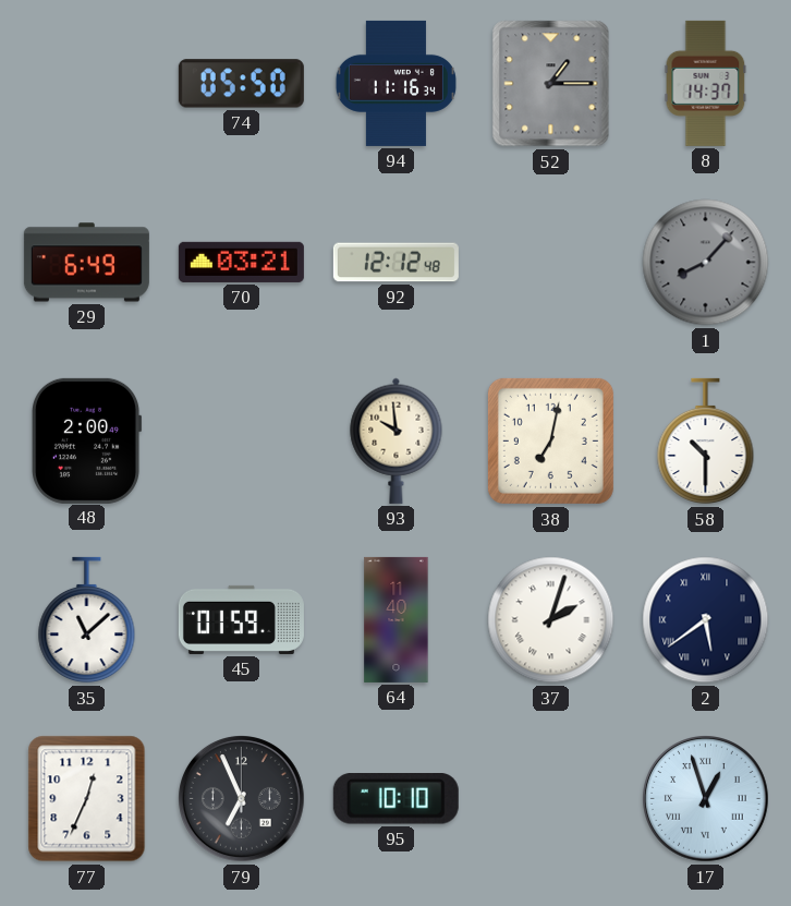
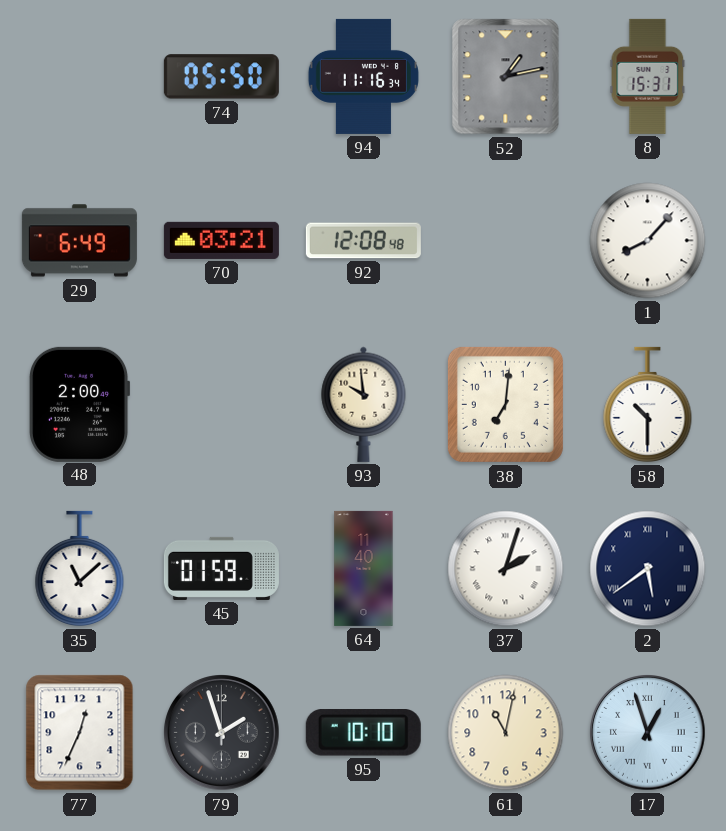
52: 1:15 -> 1:13 (506, 77)
8: 14:37 -> 15:31 (648, 76)
92: 12:12 -> 12:08 (363, 241)
1 dial: grey -> white (648, 241)
38: 7:02 -> 7:01 (505, 404)
79: 6:56 -> 1:57 (222, 733)
61: none -> 11:02 (506, 733)
